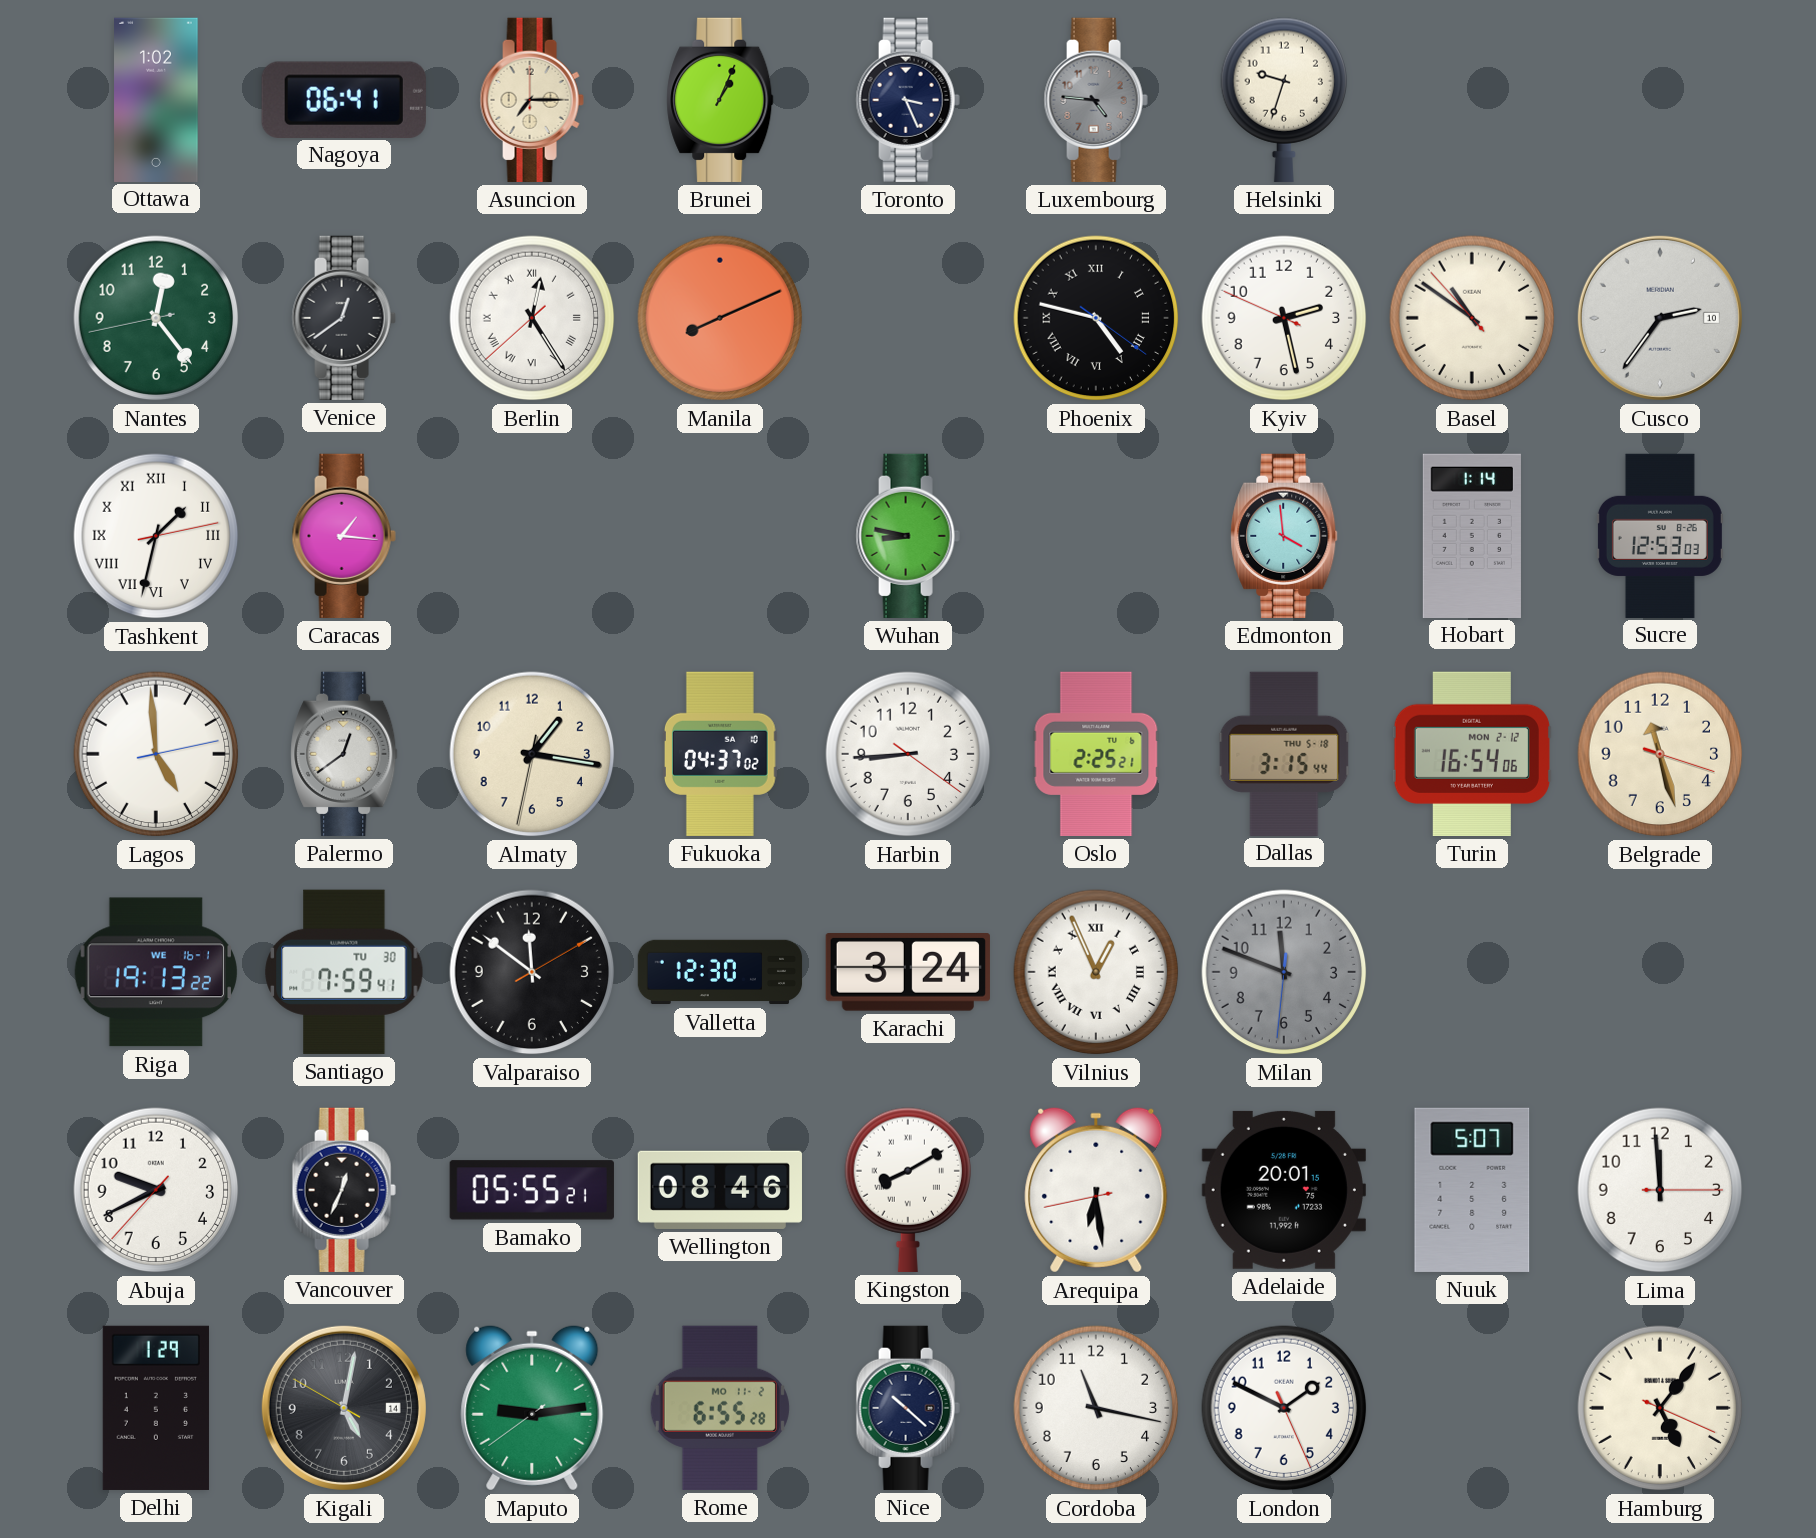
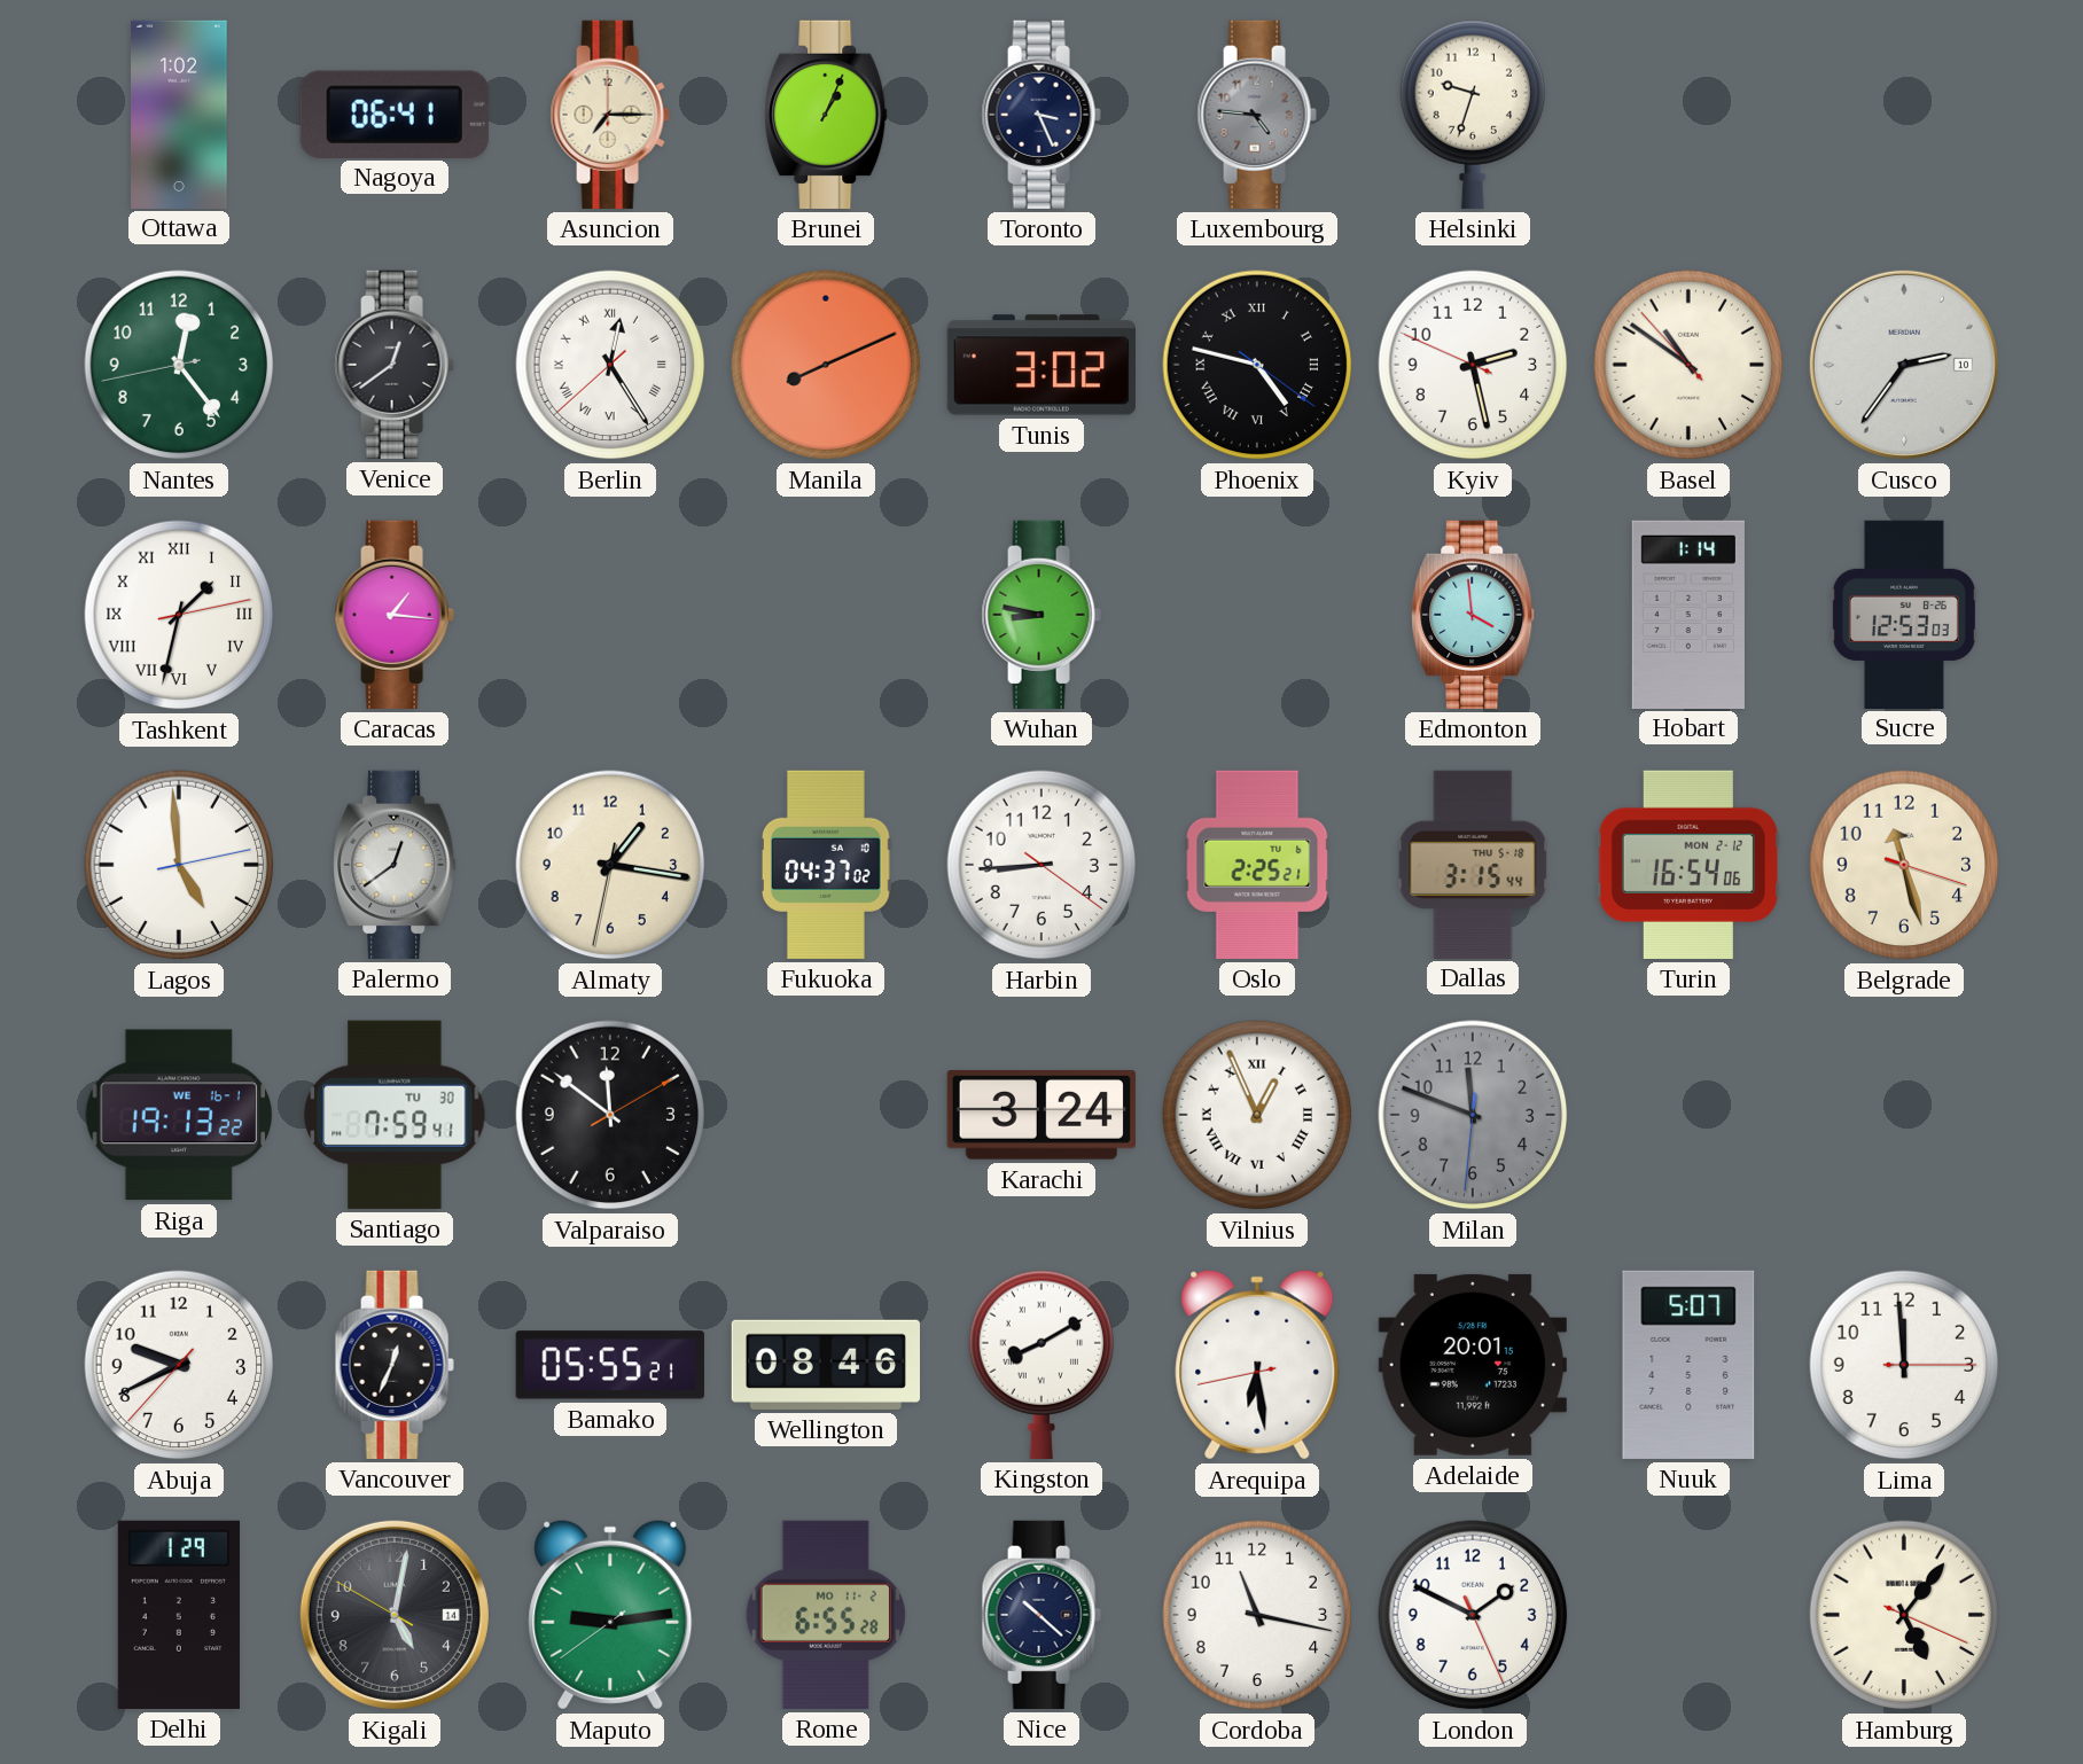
Tunis: none -> 3:02 (1041, 365)
Valletta: 12:30 -> none (720, 972)
